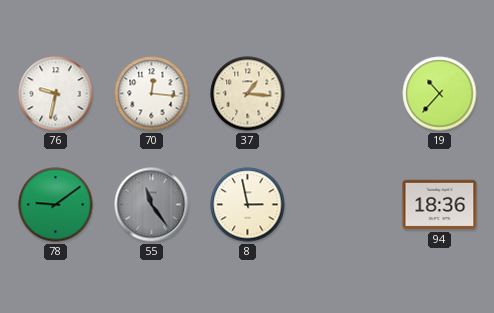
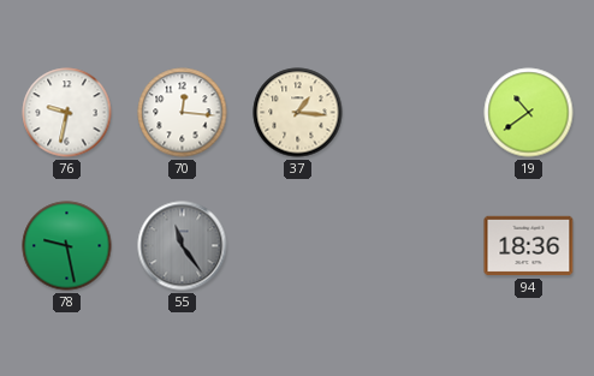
19: 10:37 -> 10:39 (529, 113)
78: 9:09 -> 9:28 (67, 246)
8: 2:58 -> none (248, 205)
